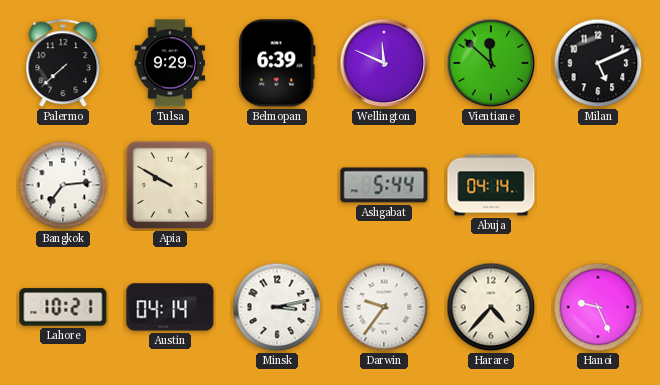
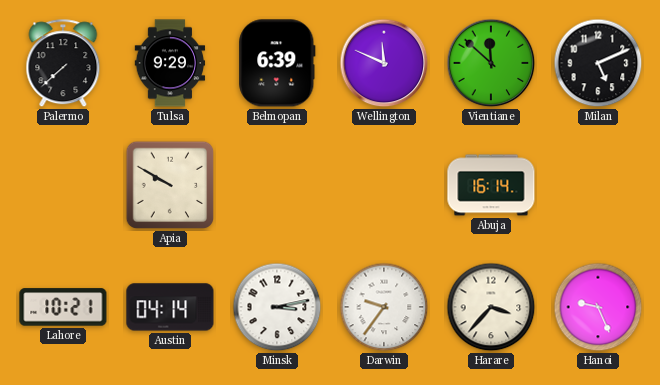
Bangkok: 7:14 -> none (63, 185)
Ashgabat: 5:44 -> none (384, 185)
Abuja: 04:14 -> 16:14 (491, 185)
Harare: 4:37 -> 3:37 (491, 307)
